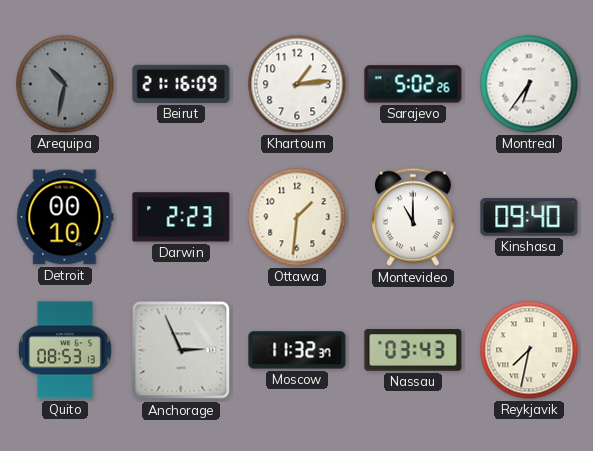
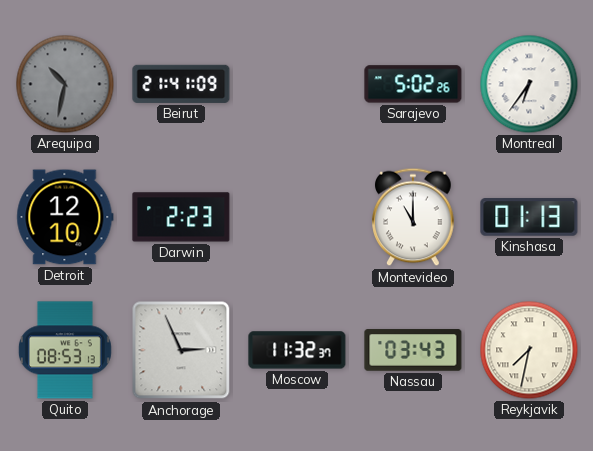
Beirut: 21:16 -> 21:41 (181, 84)
Khartoum: 1:14 -> none (297, 84)
Detroit: 00:10 -> 12:10 (65, 217)
Ottawa: 1:31 -> none (297, 217)
Kinshasa: 09:40 -> 01:13 (529, 217)
